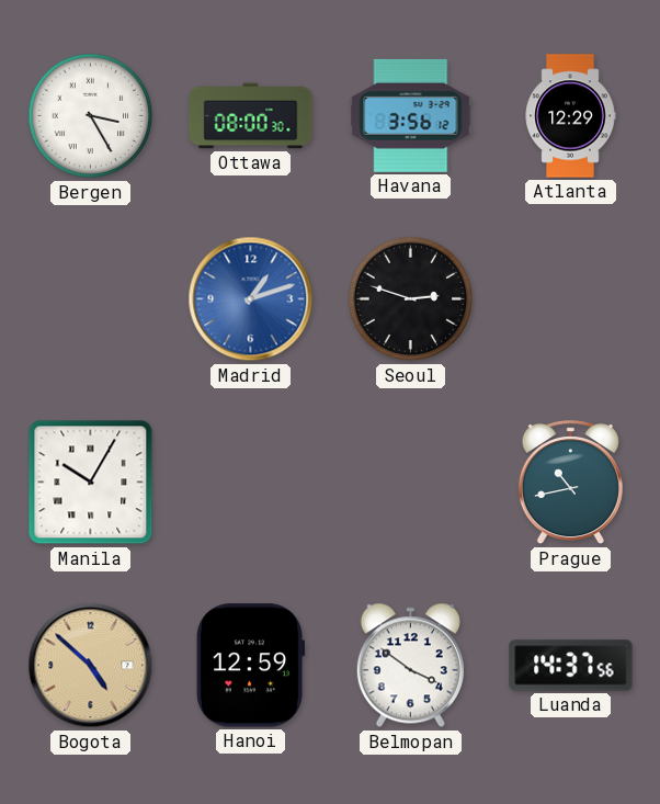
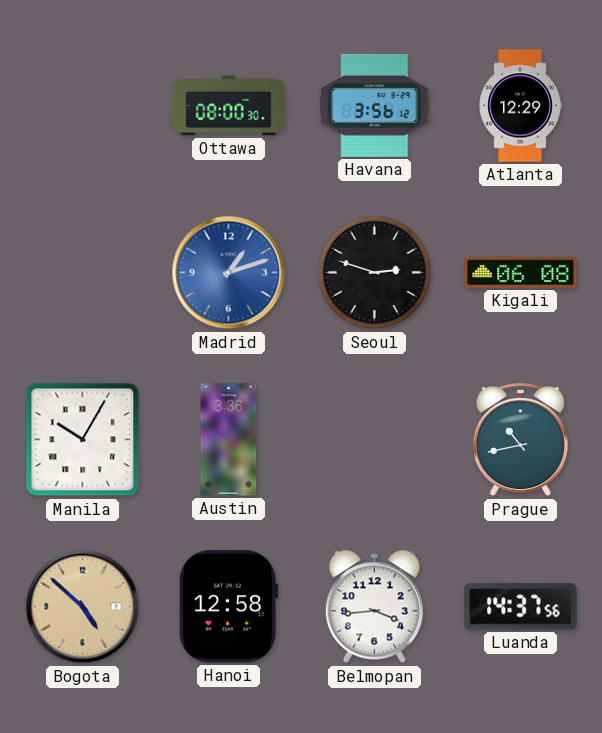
Bergen: 3:25 -> none (91, 116)
Kigali: none -> 06:08 (521, 272)
Austin: none -> 3:36 (229, 440)
Hanoi: 12:59 -> 12:58 (228, 607)
Belmopan: 3:51 -> 3:44 (374, 607)
